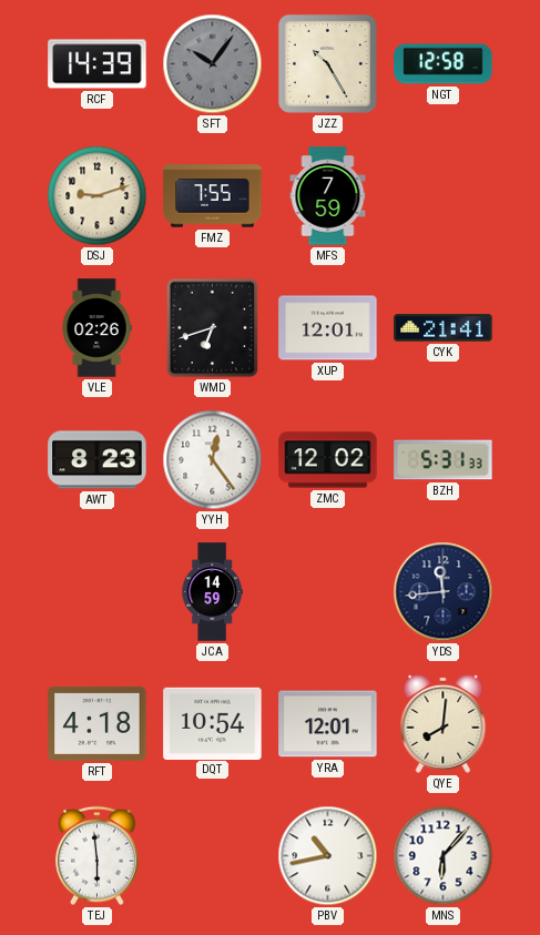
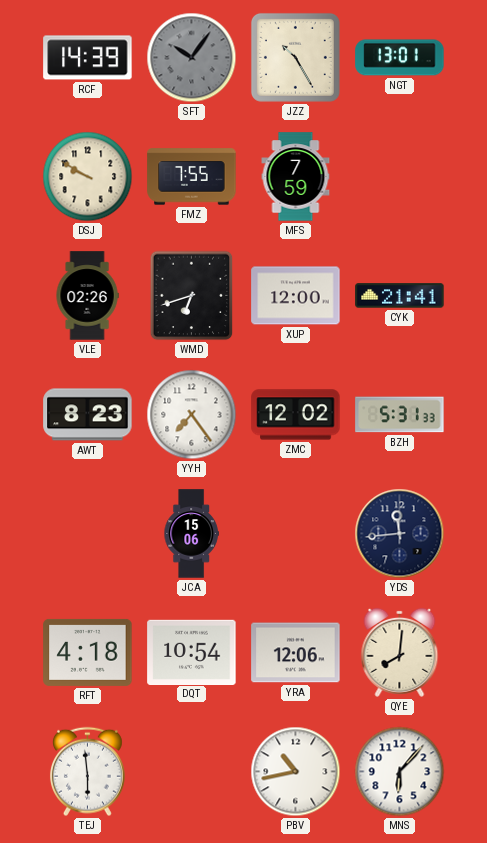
NGT: 12:58 -> 13:01 (400, 58)
DSJ: 9:12 -> 9:50 (88, 177)
XUP: 12:01 -> 12:00 (296, 296)
YYH: 12:24 -> 7:24 (192, 415)
JCA: 14:59 -> 15:06 (191, 534)
YRA: 12:01 -> 12:06 (296, 653)
